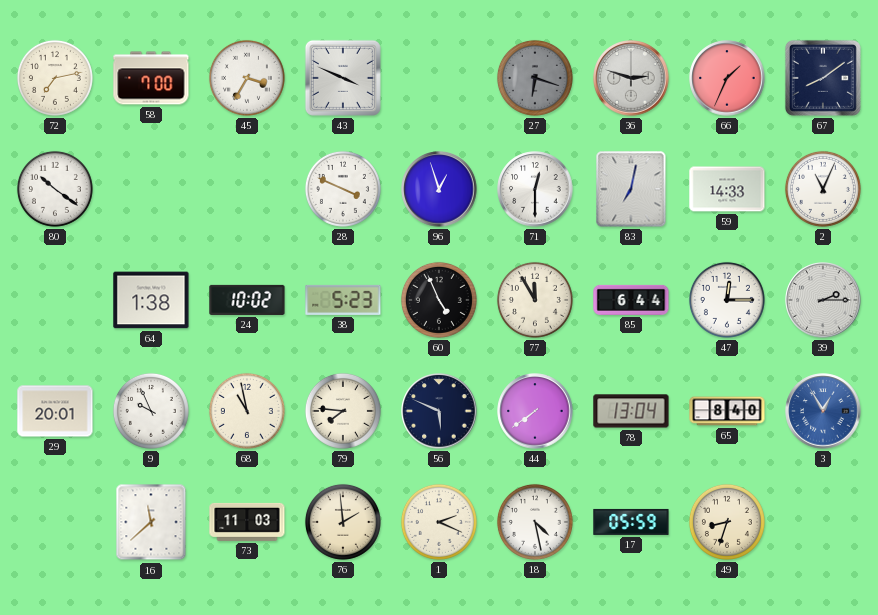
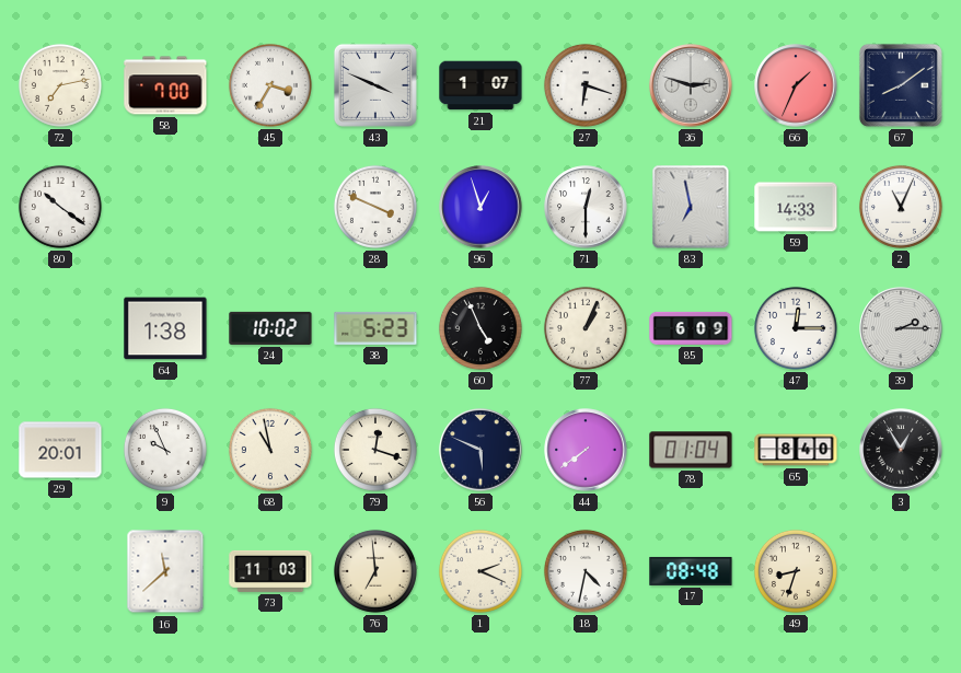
21: none -> 1:07 (480, 85)
27 dial: grey -> white (586, 85)
83: 7:02 -> 6:58 (691, 207)
77: 11:55 -> 1:04 (586, 328)
85: 6:44 -> 6:09 (691, 328)
79: 7:46 -> 12:18 (375, 450)
78: 13:04 -> 01:04 (691, 450)
3 dial: blue -> black (901, 450)
76: 1:59 -> 6:59 (375, 571)
18: 4:28 -> 4:32 (586, 571)
17: 05:59 -> 08:48 (691, 571)
